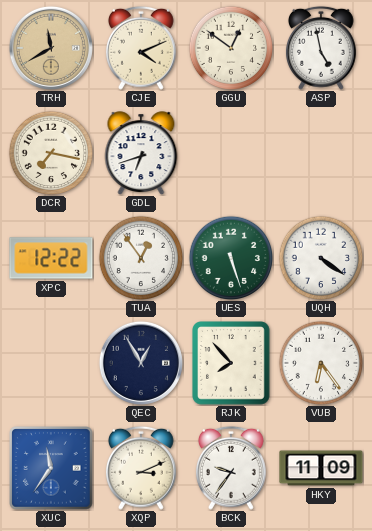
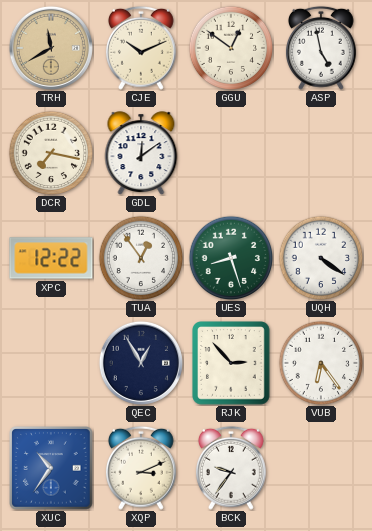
CJE: 4:11 -> 10:11 (141, 48)
GDL: 6:42 -> 12:09 (141, 153)
UES: 5:27 -> 8:27 (230, 257)
RJK: 7:53 -> 2:53 (232, 363)
XUC: 11:36 -> 10:36 (52, 469)
HKY: 11:09 -> none (321, 468)
